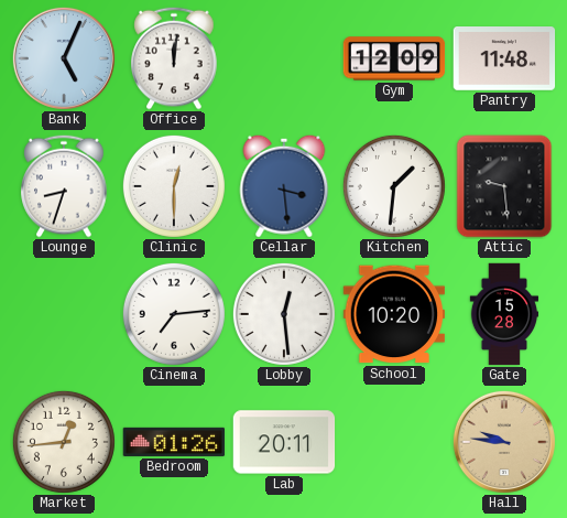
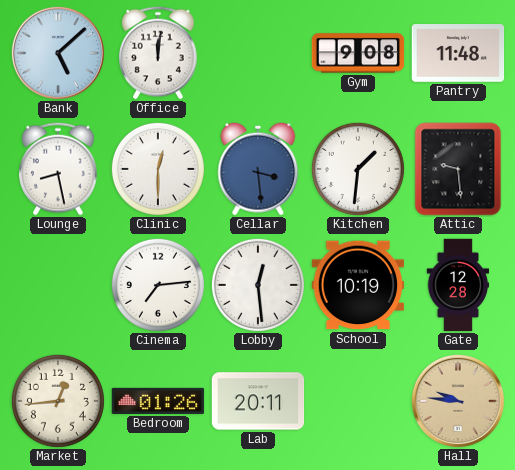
Bank: 5:04 -> 5:08 (58, 53)
Gym: 12:09 -> 9:08 (358, 53)
Lounge: 8:33 -> 8:28 (58, 169)
School: 10:20 -> 10:19 (357, 285)
Gate: 15:28 -> 12:28 (458, 285)
